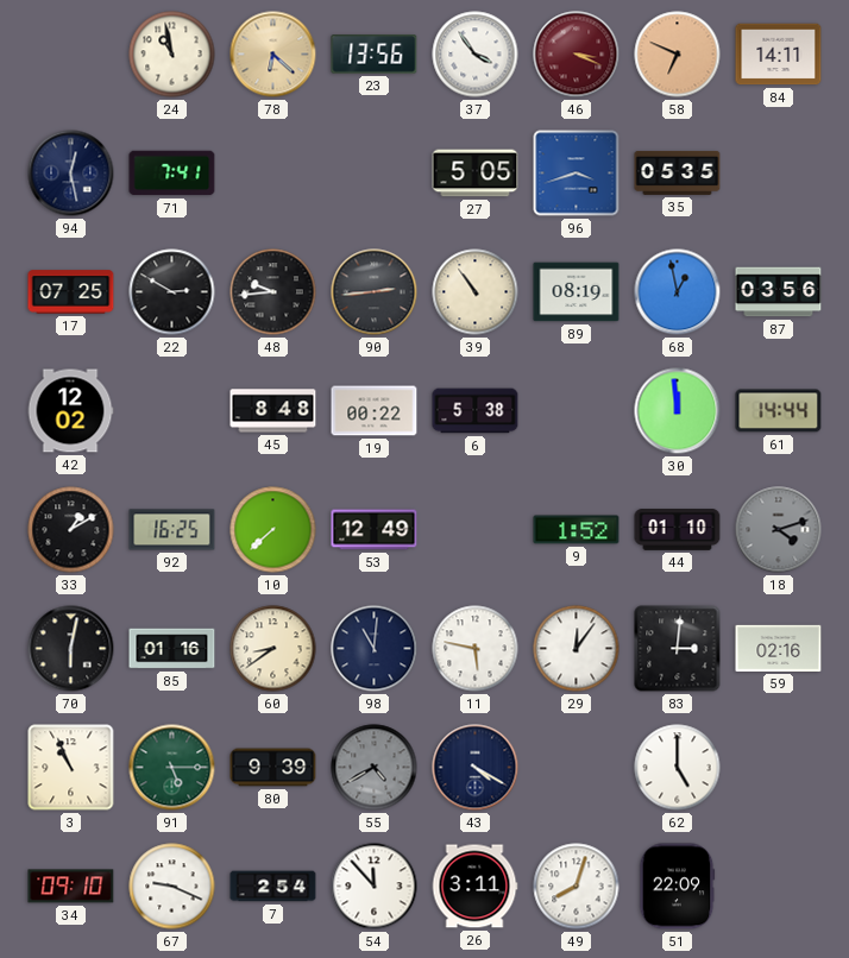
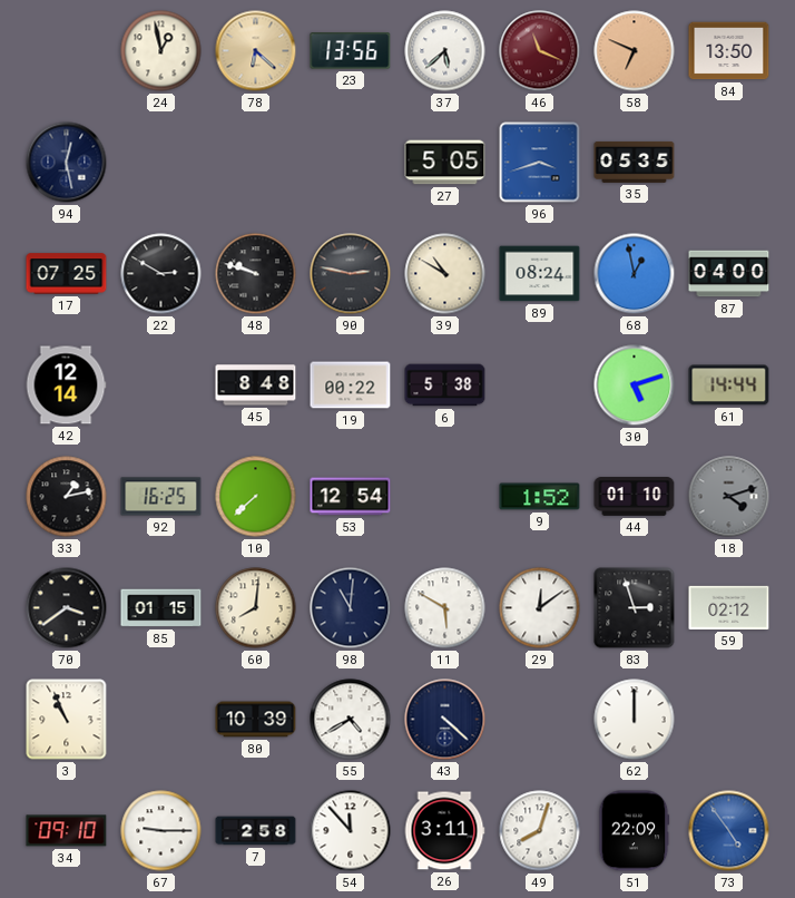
24: 10:58 -> 12:58 (161, 51)
37: 3:54 -> 5:38 (445, 51)
46: 3:19 -> 11:19 (540, 51)
84: 14:11 -> 13:50 (729, 51)
71: 7:41 -> none (172, 174)
48: 9:44 -> 9:48 (256, 274)
90: 2:44 -> 2:47 (351, 274)
39: 10:54 -> 10:50 (445, 274)
89: 08:19 -> 08:24 (540, 274)
87: 03:56 -> 04:00 (729, 274)
42: 12:02 -> 12:14 (66, 385)
30: 11:59 -> 5:12 (635, 385)
33: 1:10 -> 1:13 (67, 497)
53: 12:49 -> 12:54 (351, 497)
70: 6:02 -> 3:39 (67, 608)
85: 01:16 -> 01:15 (161, 608)
60: 8:39 -> 8:01 (256, 608)
11: 5:47 -> 5:50 (445, 608)
29: 12:06 -> 12:09 (540, 608)
83: 3:01 -> 2:57 (635, 608)
59: 02:16 -> 02:12 (729, 607)
91: 5:15 -> none (172, 768)
80: 9:39 -> 10:39 (256, 720)
55 dial: grey -> white (351, 720)
43: 4:20 -> 4:22 (445, 720)
62: 5:00 -> 12:00 (635, 720)
67: 9:19 -> 9:15 (161, 831)
7: 2:54 -> 2:58 (256, 831)
73: none -> 4:54 (729, 831)
